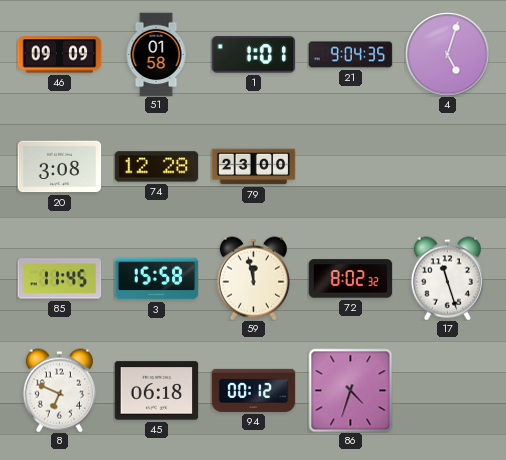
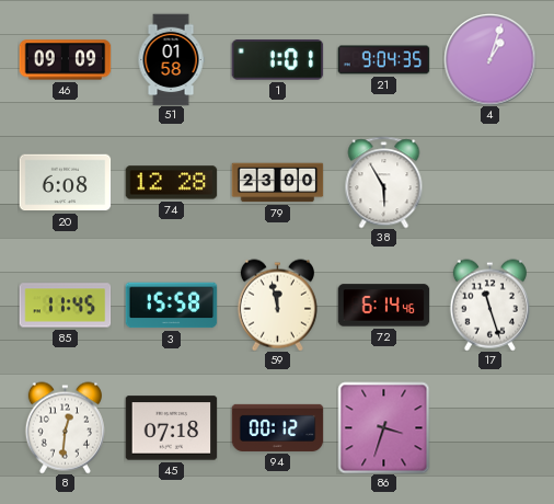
4: 5:03 -> 1:03 (489, 59)
20: 3:08 -> 6:08 (65, 183)
38: none -> 5:55 (384, 182)
72: 8:02 -> 6:14 (383, 306)
8: 6:49 -> 12:31 (65, 427)
45: 06:18 -> 07:18 (171, 428)
86: 4:33 -> 3:33 (383, 427)
